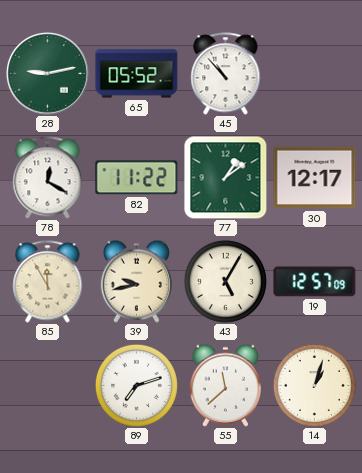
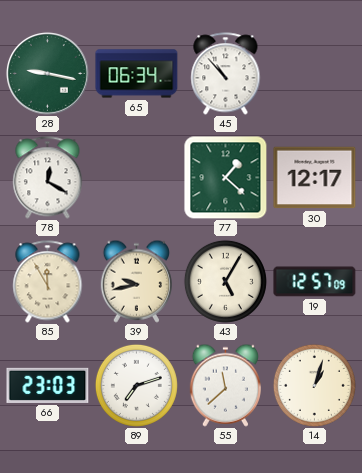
28: 9:13 -> 9:17 (47, 73)
65: 05:52 -> 06:34 (137, 74)
82: 11:22 -> none (137, 178)
77: 1:09 -> 1:22 (226, 178)
66: none -> 23:03 (48, 385)
